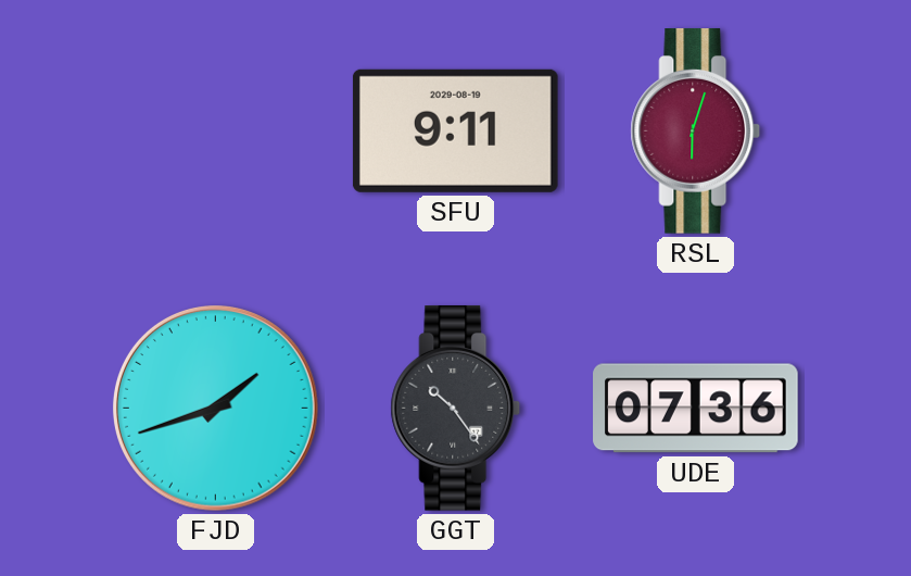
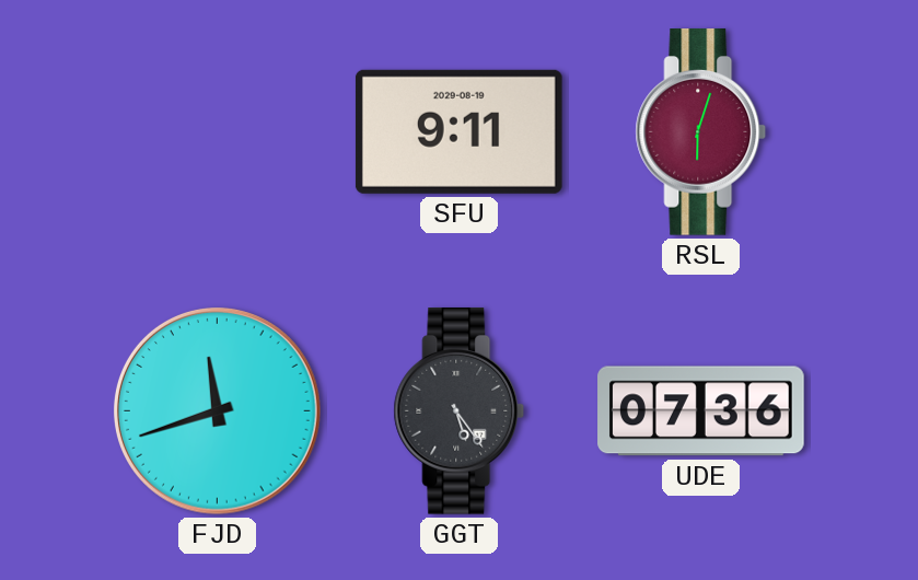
FJD: 1:42 -> 11:42 (218, 411)
GGT: 10:24 -> 5:24 (460, 411)
